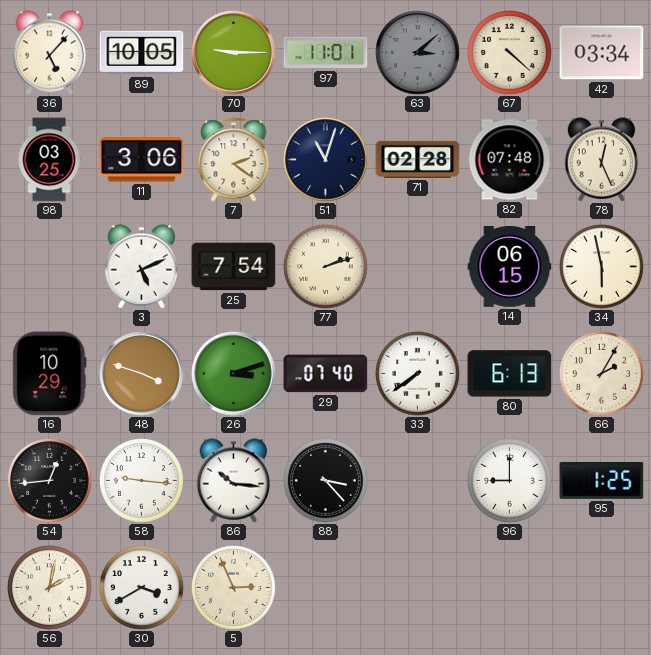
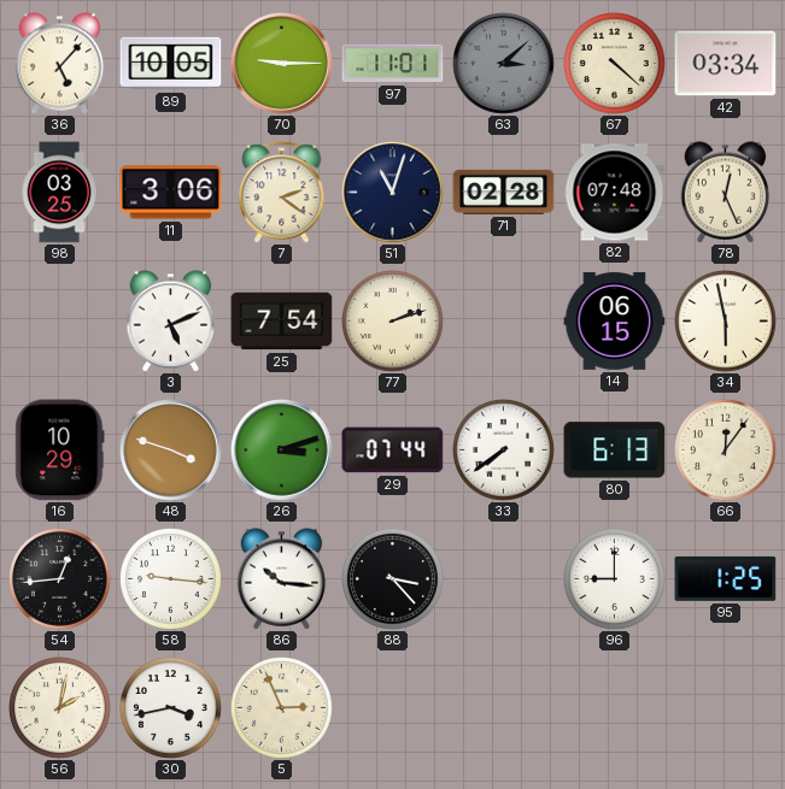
29: 07:40 -> 07:44 (393, 451)
66: 2:05 -> 12:06 (726, 451)
30: 3:40 -> 3:43 (171, 708)
